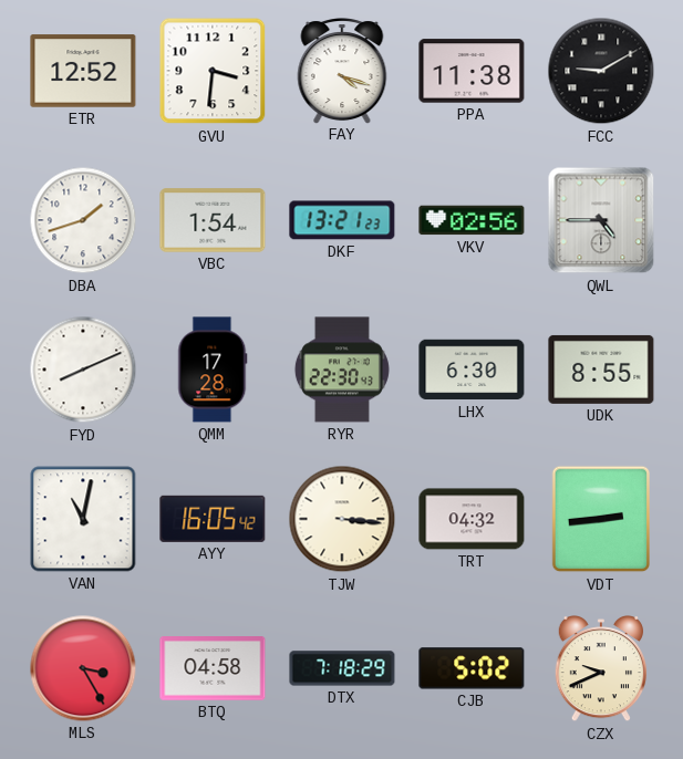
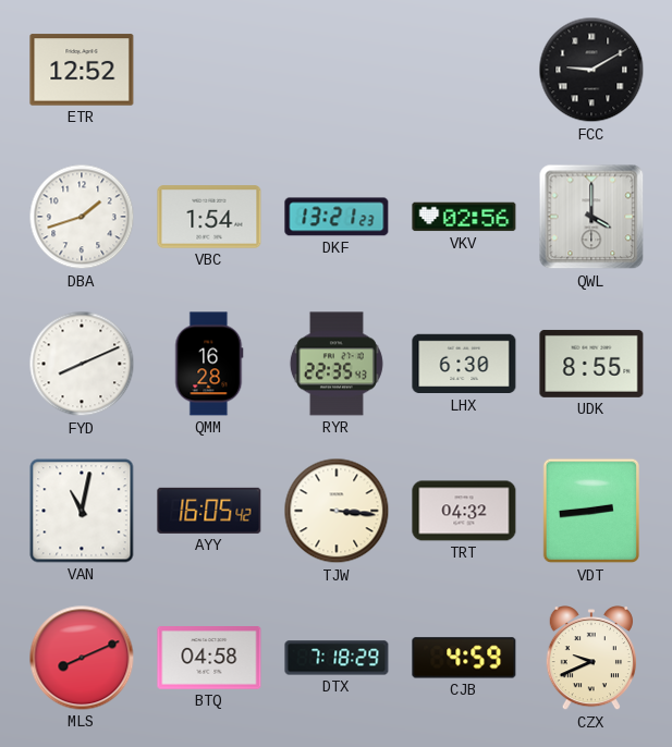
GVU: 3:31 -> none (213, 71)
FAY: 4:18 -> none (342, 71)
PPA: 11:38 -> none (472, 71)
QWL: 4:45 -> 4:00 (591, 217)
QMM: 17:28 -> 16:28 (209, 364)
RYR: 22:30 -> 22:35 (337, 364)
MLS: 3:25 -> 8:11 (82, 658)
CJB: 5:02 -> 4:59 (464, 658)
